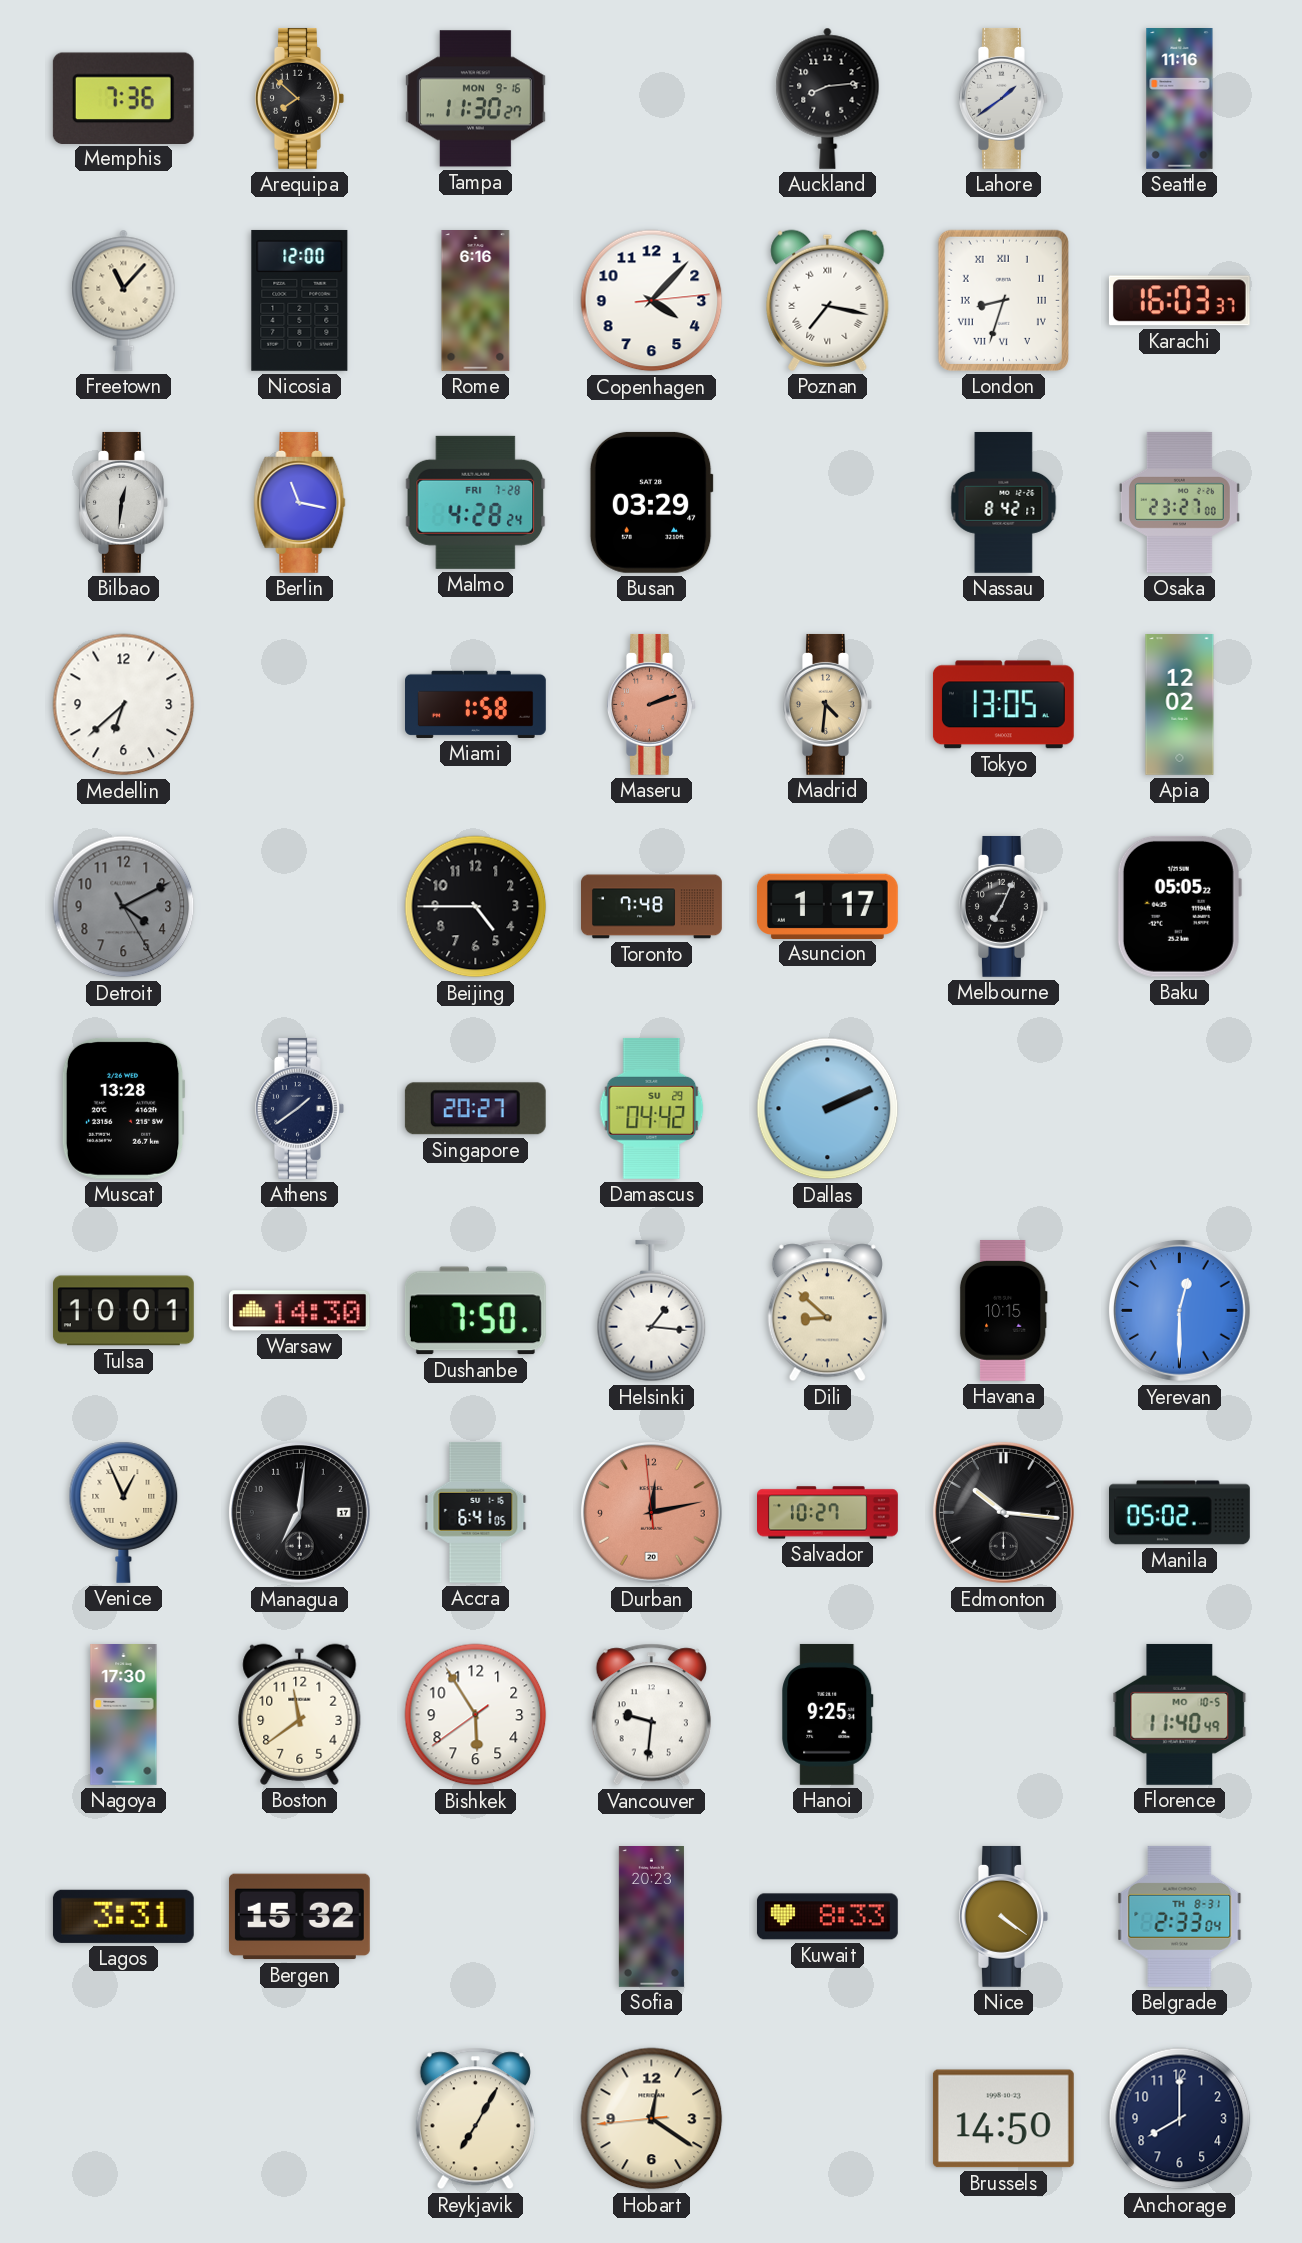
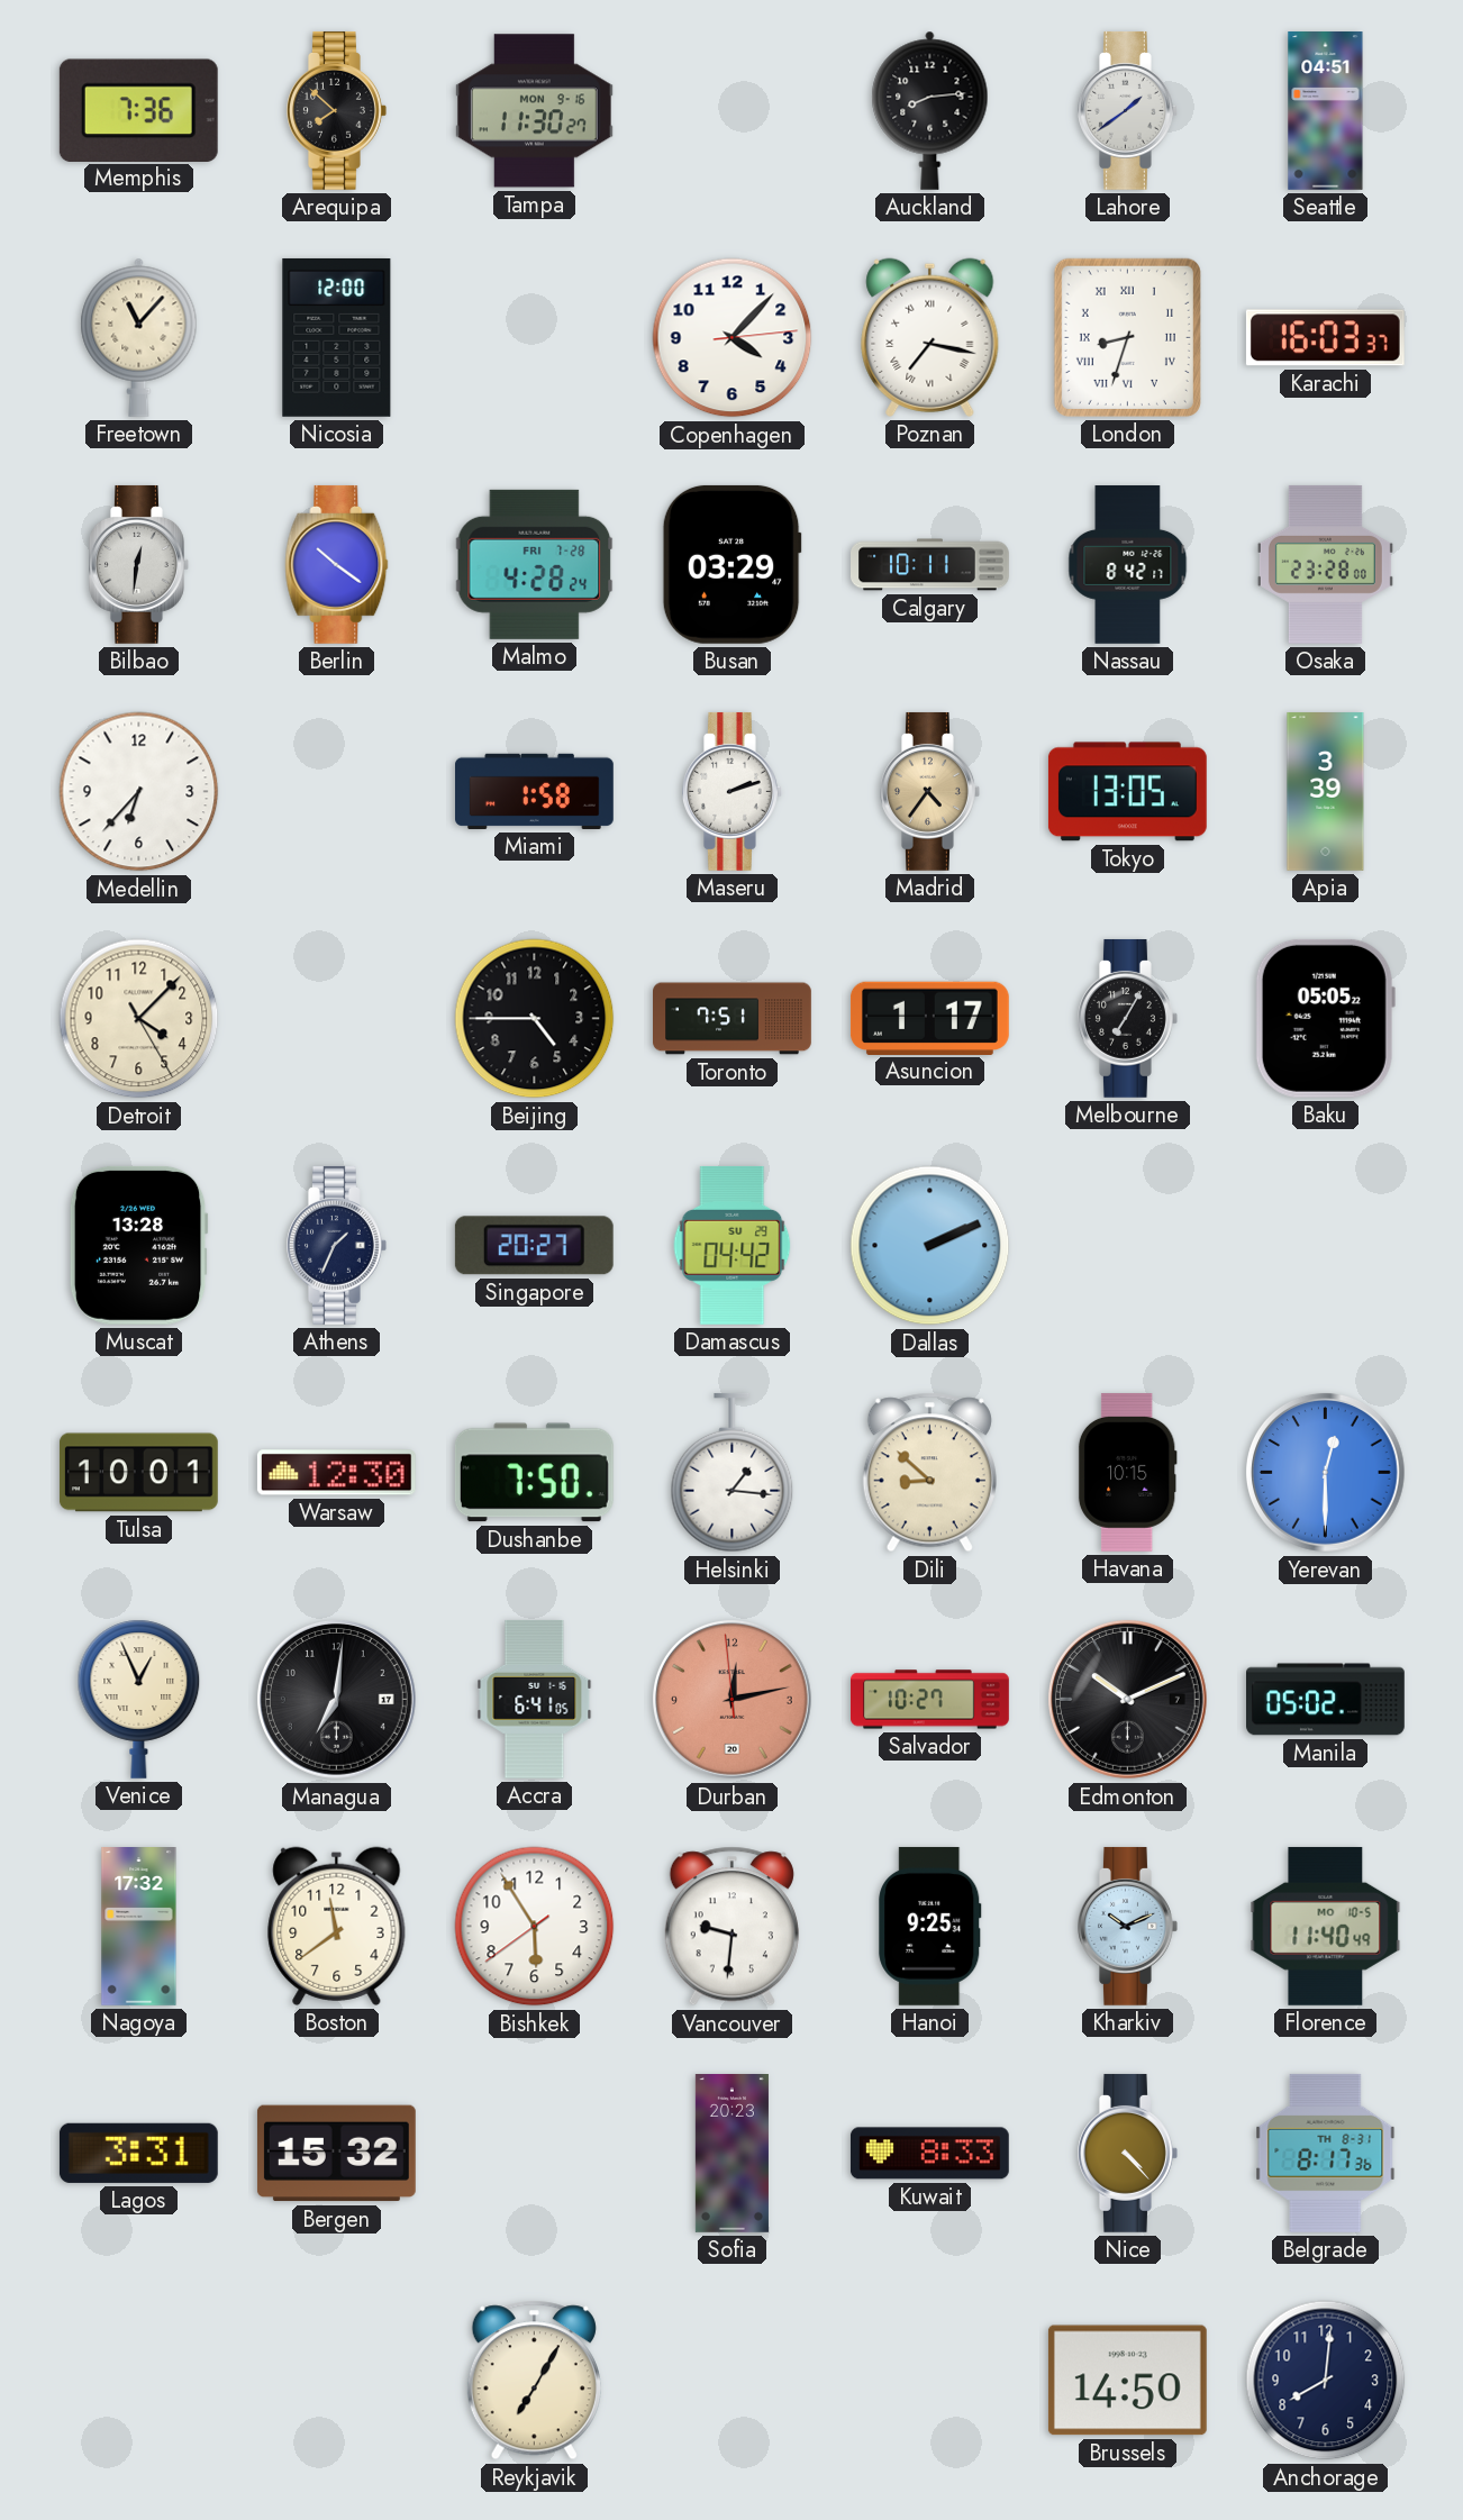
Seattle: 11:16 -> 04:51 (1326, 111)
Rome: 6:16 -> none (476, 301)
Berlin: 11:17 -> 10:21 (337, 564)
Calgary: none -> 10:11 (930, 565)
Osaka: 23:27 -> 23:28 (1325, 564)
Medellin: 6:38 -> 6:37 (139, 792)
Maseru dial: salmon -> white (733, 791)
Madrid: 4:31 -> 4:36 (930, 791)
Apia: 12:02 -> 3:39 (1326, 792)
Detroit: 4:10 -> 4:07 (139, 1019)
Detroit dial: grey -> cream (139, 1019)
Toronto: 7:48 -> 7:51 (733, 1019)
Melbourne: 7:04 -> 7:05 (1128, 1018)
Athens: 1:39 -> 1:34 (337, 1245)
Warsaw: 14:30 -> 12:30 (336, 1473)
Edmonton: 10:16 -> 10:11 (1128, 1700)
Nagoya: 17:30 -> 17:32 (139, 1927)
Kharkiv: none -> 10:11 (1128, 1926)
Nice: 4:21 -> 4:23 (1128, 2153)
Belgrade: 2:33 -> 8:17 (1326, 2153)
Hobart: 12:20 -> none (652, 2119)
Anchorage: 8:00 -> 8:01 (1326, 2381)
